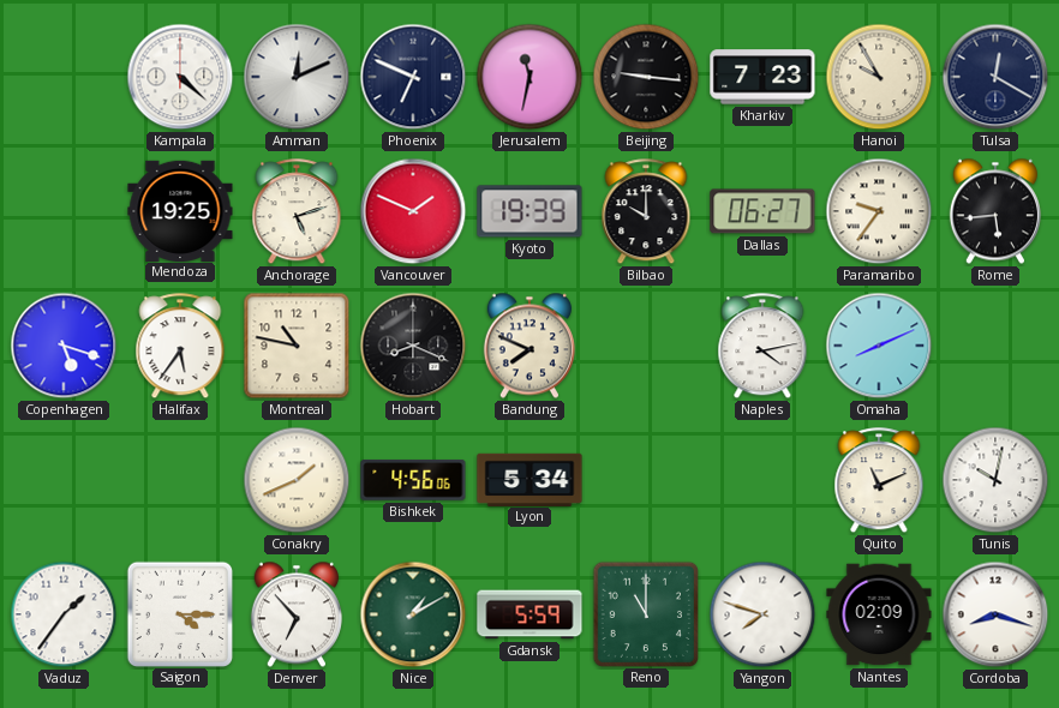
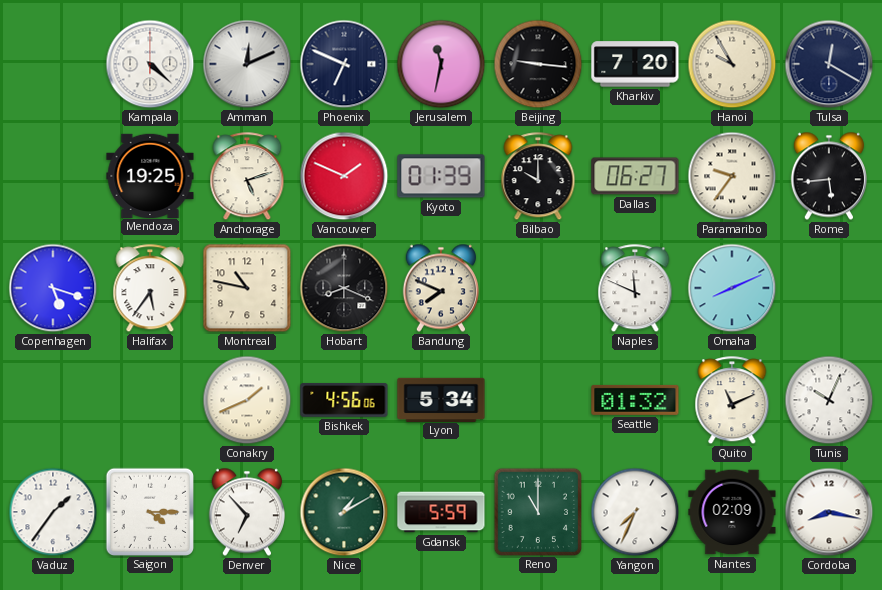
Kharkiv: 7:23 -> 7:20 (635, 64)
Kyoto: 19:39 -> 01:39 (441, 176)
Naples: 4:13 -> 11:49 (635, 289)
Seattle: none -> 01:32 (635, 400)
Tunis: 10:02 -> 10:04 (829, 400)
Yangon: 7:48 -> 7:34 (635, 512)
Cordoba: 8:18 -> 8:17 (829, 512)
